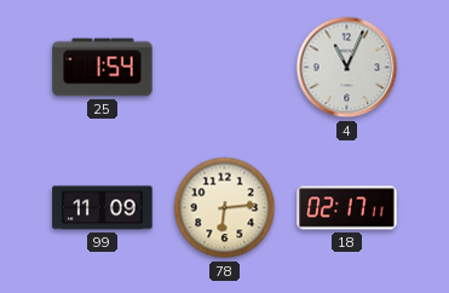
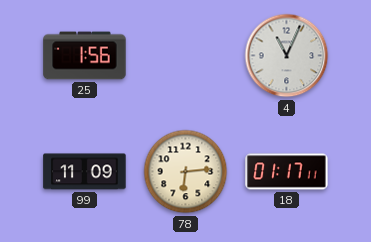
25: 1:54 -> 1:56 (85, 56)
18: 02:17 -> 01:17 (287, 172)
